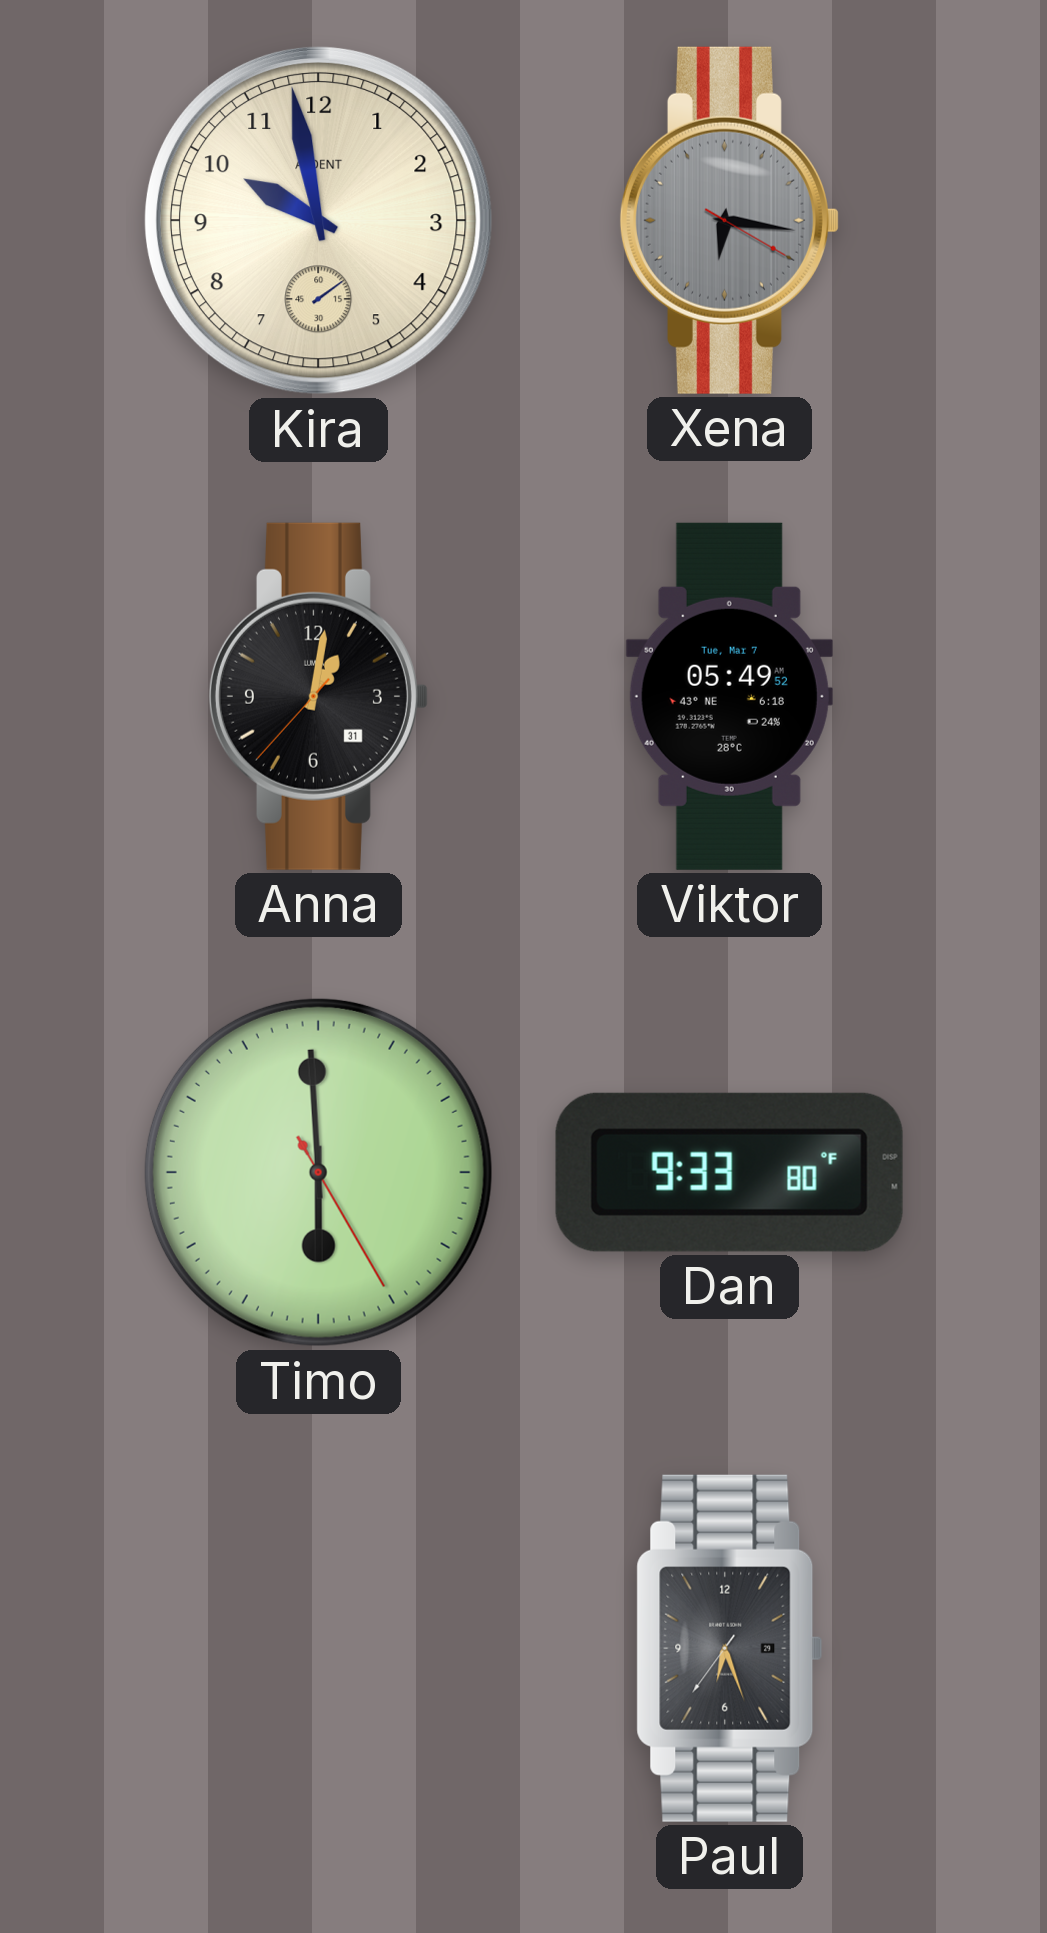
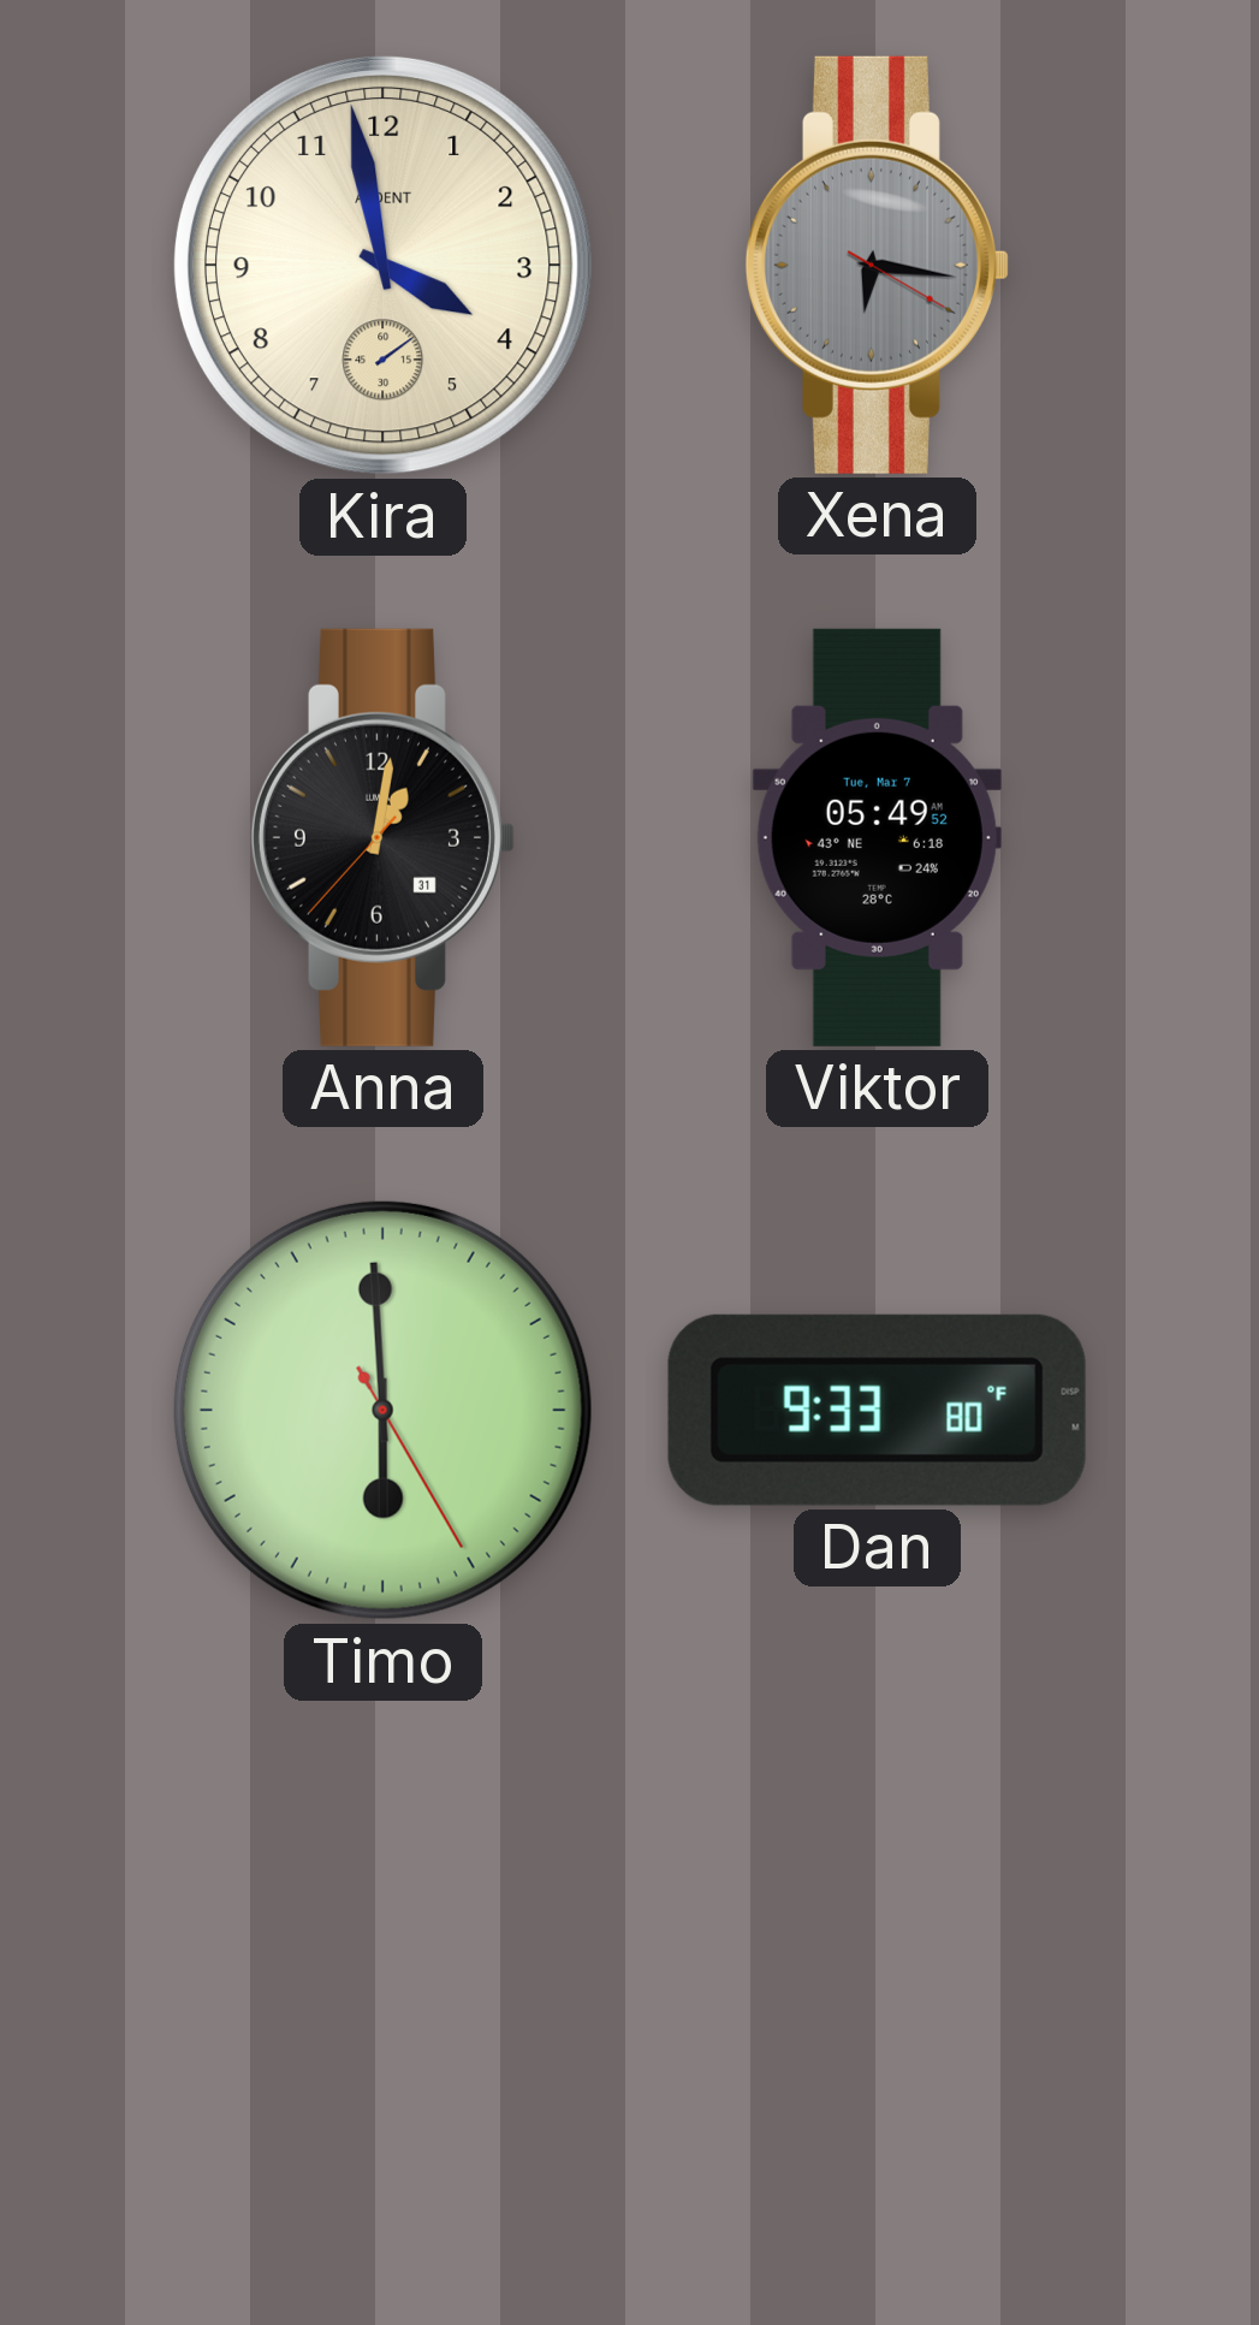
Kira: 9:58 -> 3:58 (382, 265)
Paul: 6:26 -> none (730, 1648)
